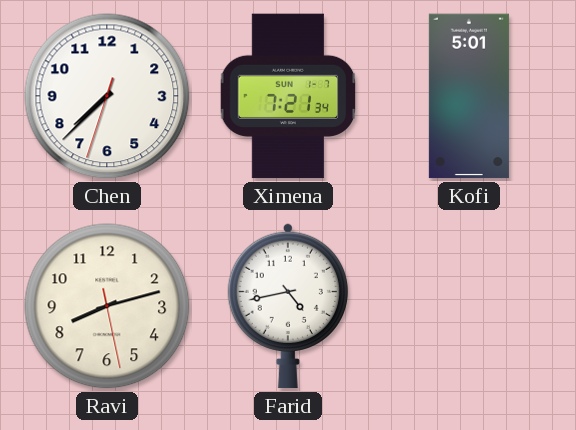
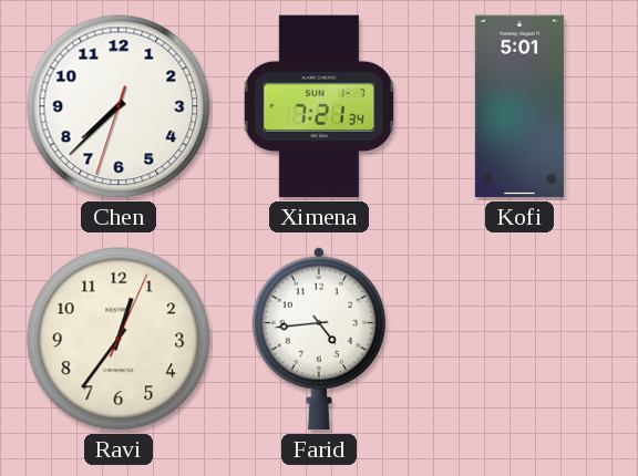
Ravi: 8:12 -> 12:36 (119, 339)
Farid: 4:43 -> 4:44 (319, 339)
